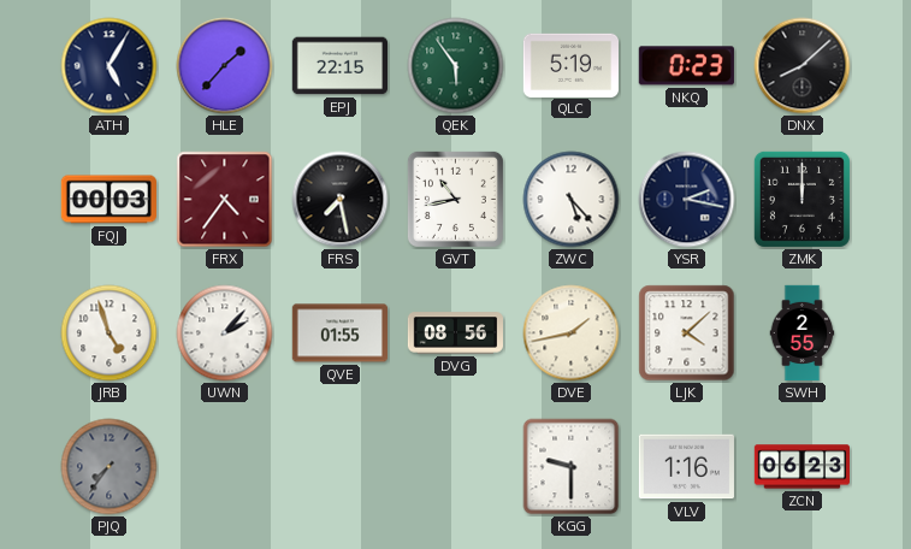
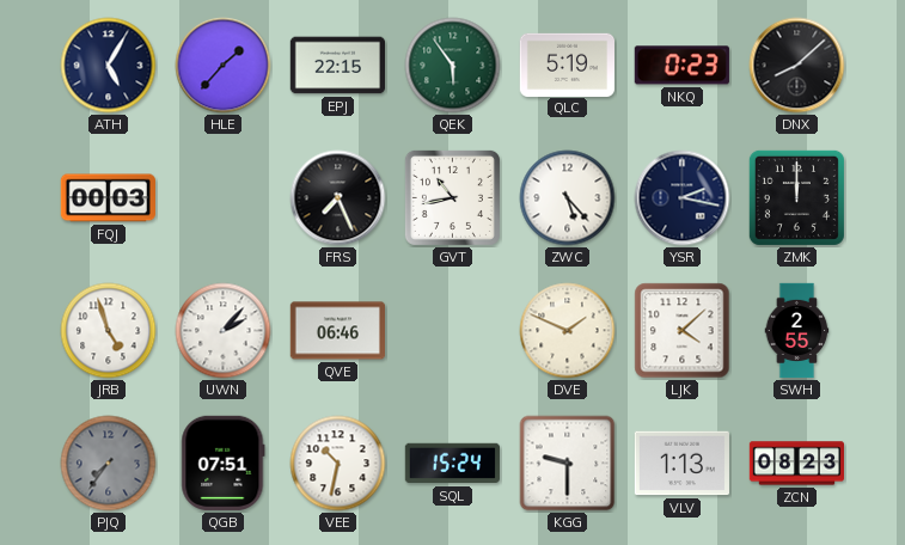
FRX: 4:36 -> none (225, 200)
FRS: 7:28 -> 7:26 (338, 198)
QVE: 01:55 -> 06:46 (337, 331)
DVG: 08:56 -> none (455, 333)
DVE: 1:43 -> 1:49 (568, 331)
QGB: none -> 07:51 (224, 463)
VEE: none -> 10:32 (338, 464)
SQL: none -> 15:24 (452, 464)
VLV: 1:16 -> 1:13 (681, 464)
ZCN: 06:23 -> 08:23 (796, 464)
